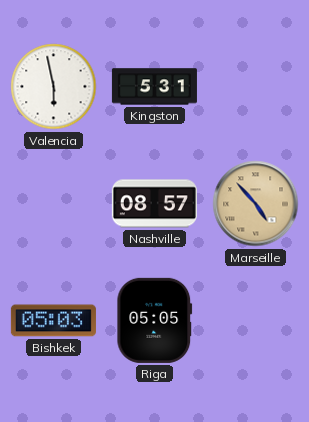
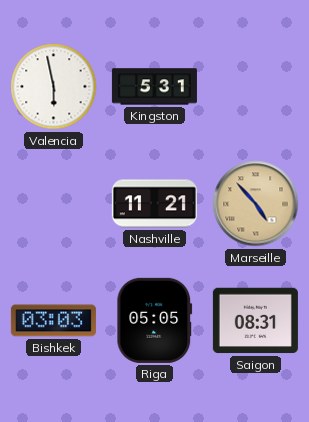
Nashville: 08:57 -> 11:21 (154, 204)
Bishkek: 05:03 -> 03:03 (53, 321)
Saigon: none -> 08:31 (255, 321)
